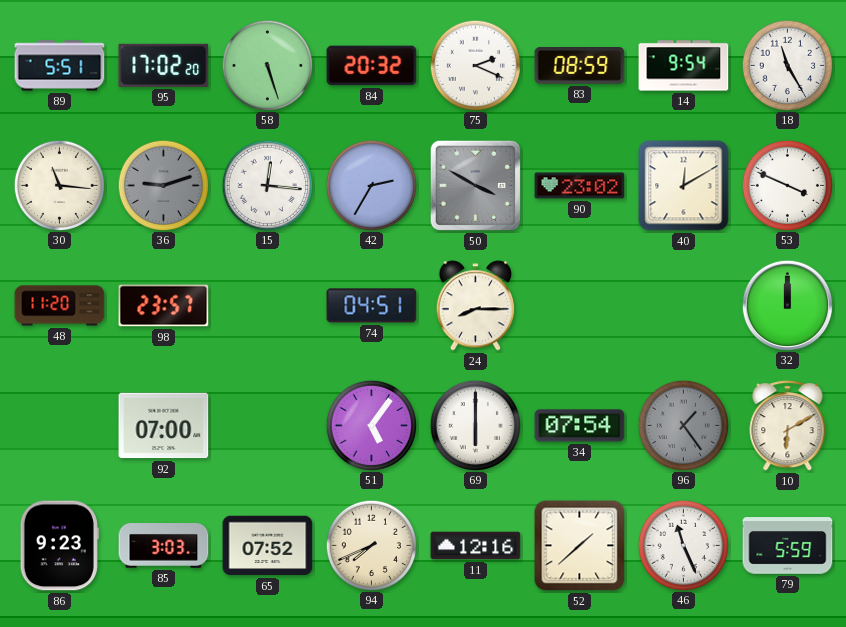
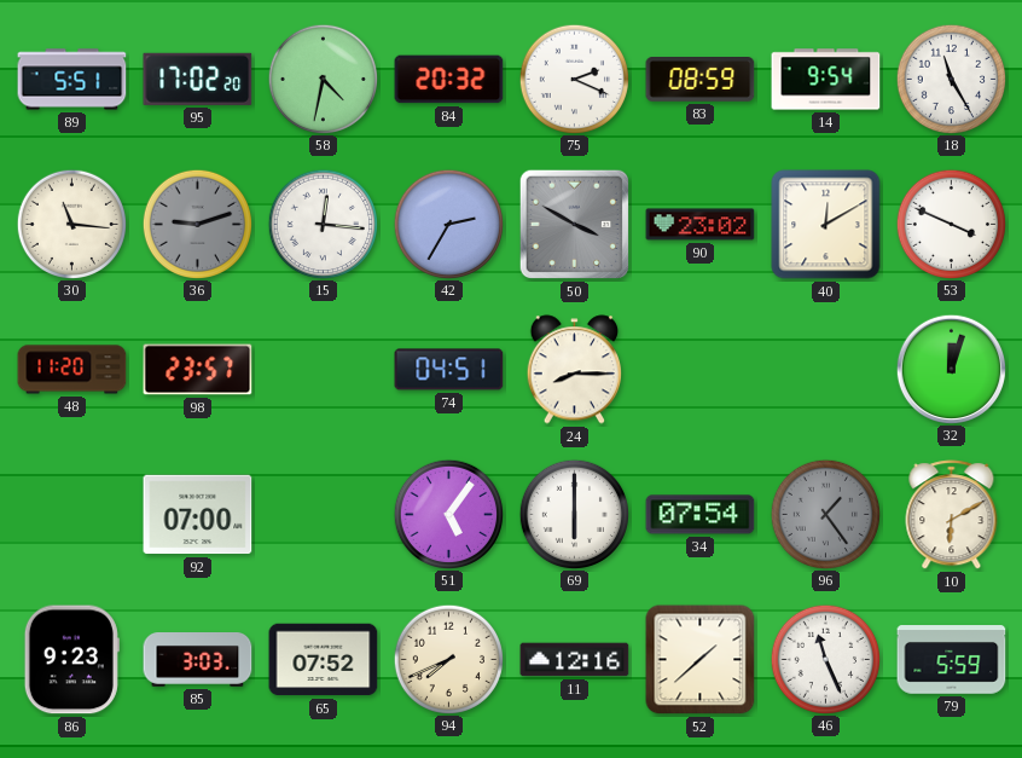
58: 5:27 -> 4:32 (323, 79)
32: 12:00 -> 12:03 (951, 369)
